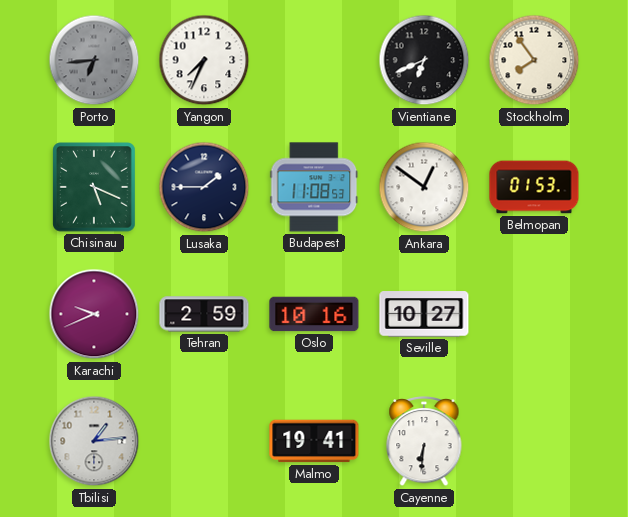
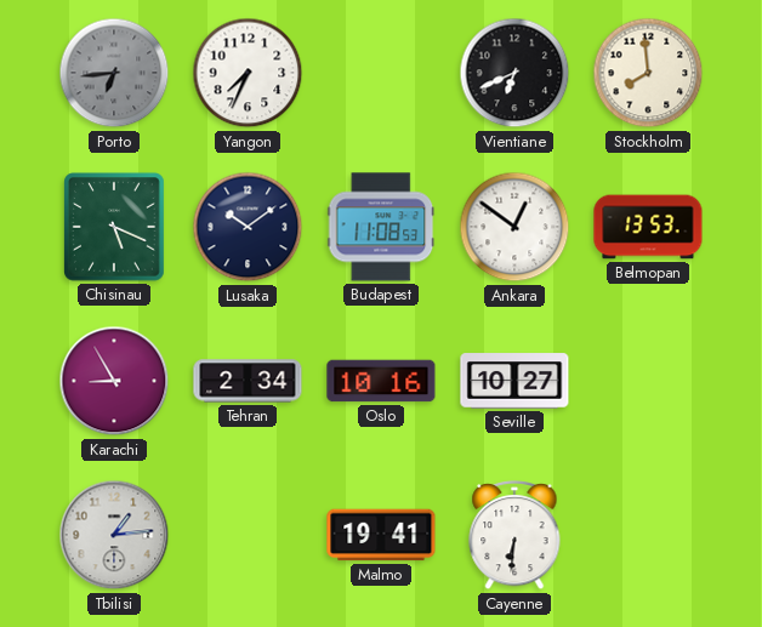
Stockholm: 7:54 -> 7:59 (648, 73)
Lusaka: 1:45 -> 10:09 (248, 227)
Belmopan: 01:53 -> 13:53 (648, 227)
Karachi: 9:41 -> 8:55 (114, 381)
Tehran: 2:59 -> 2:34 (248, 381)
